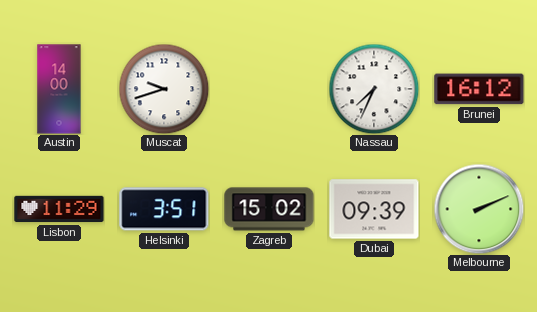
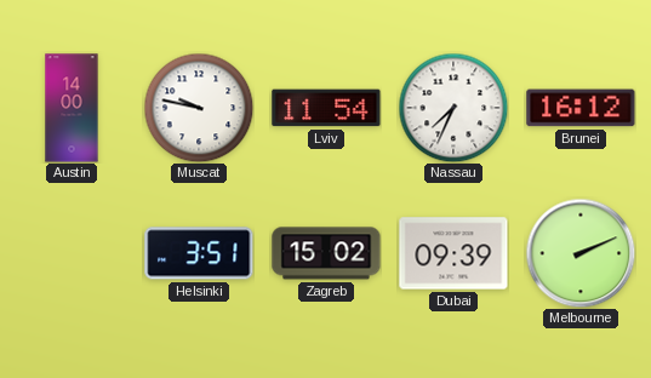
Muscat: 9:42 -> 9:47 (199, 108)
Lviv: none -> 11:54 (326, 108)
Lisbon: 11:29 -> none (59, 209)
